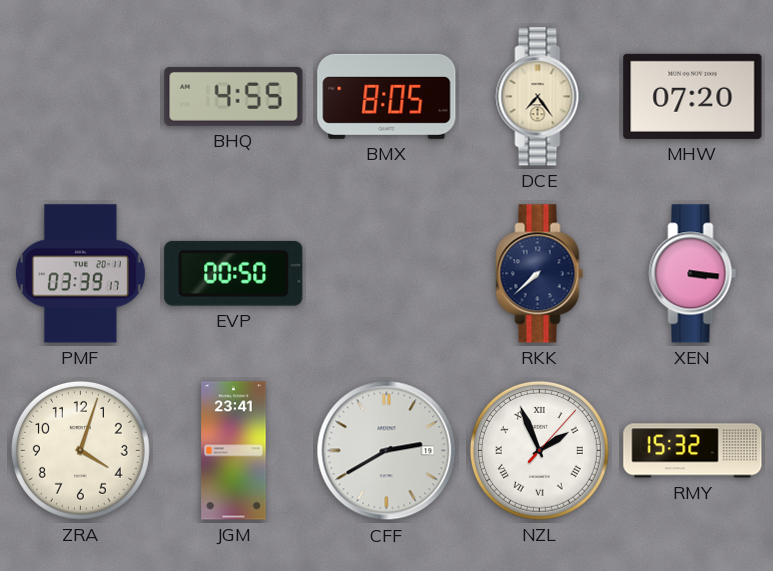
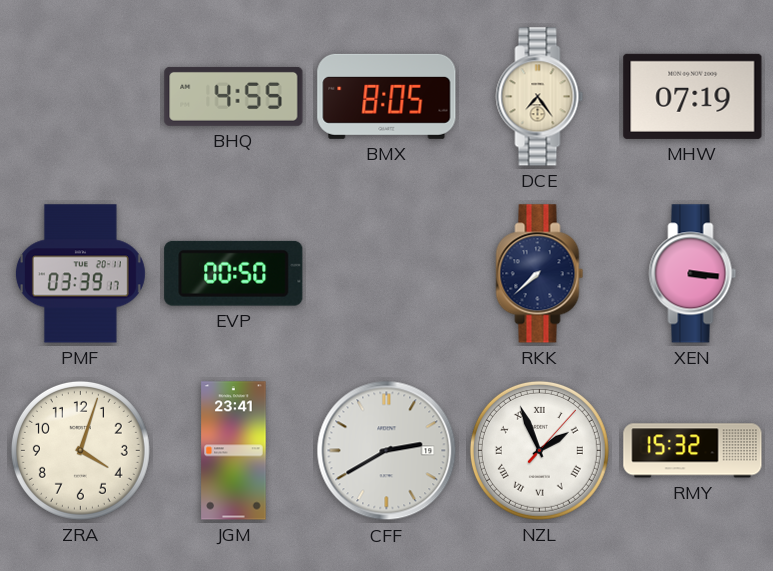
MHW: 07:20 -> 07:19 (693, 96)
